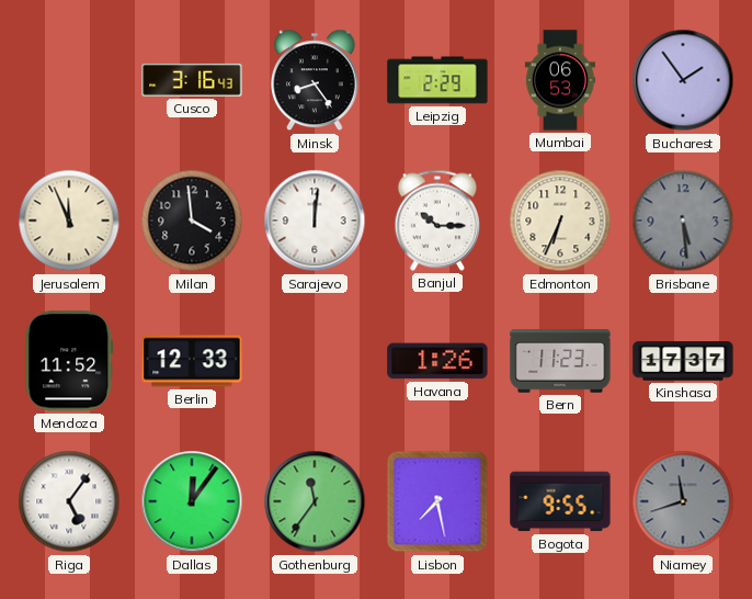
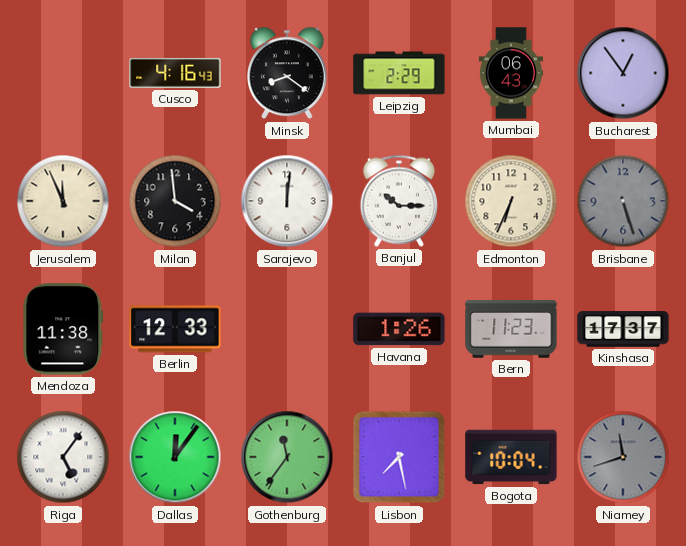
Cusco: 3:16 -> 4:16 (175, 73)
Minsk: 8:24 -> 8:21 (288, 73)
Mumbai: 06:53 -> 06:43 (510, 73)
Bucharest: 1:54 -> 12:54 (623, 73)
Brisbane: 5:29 -> 5:27 (623, 201)
Mendoza: 11:52 -> 11:38 (63, 329)
Bogota: 9:55 -> 10:04 (511, 457)
